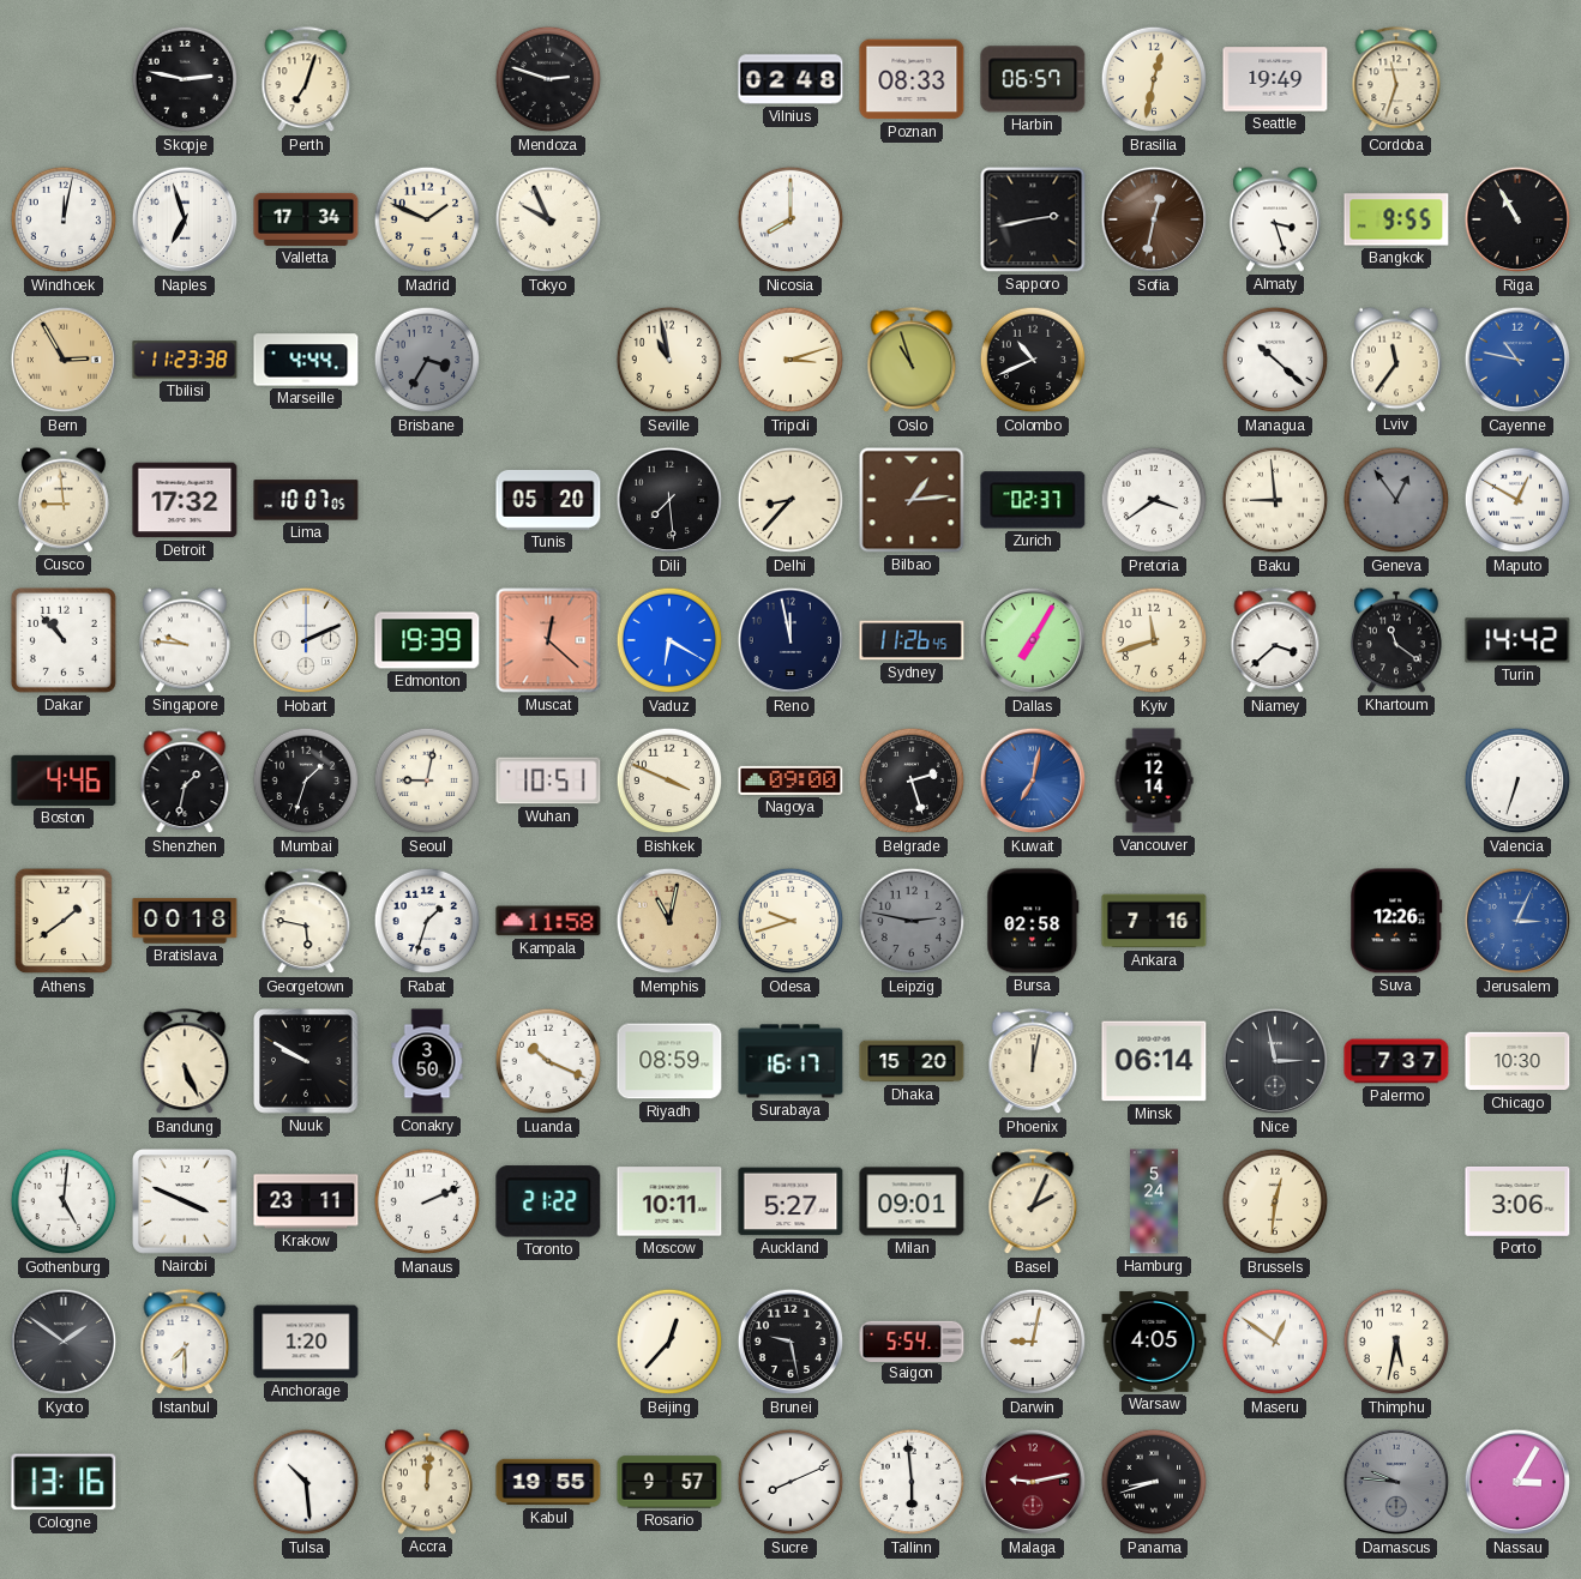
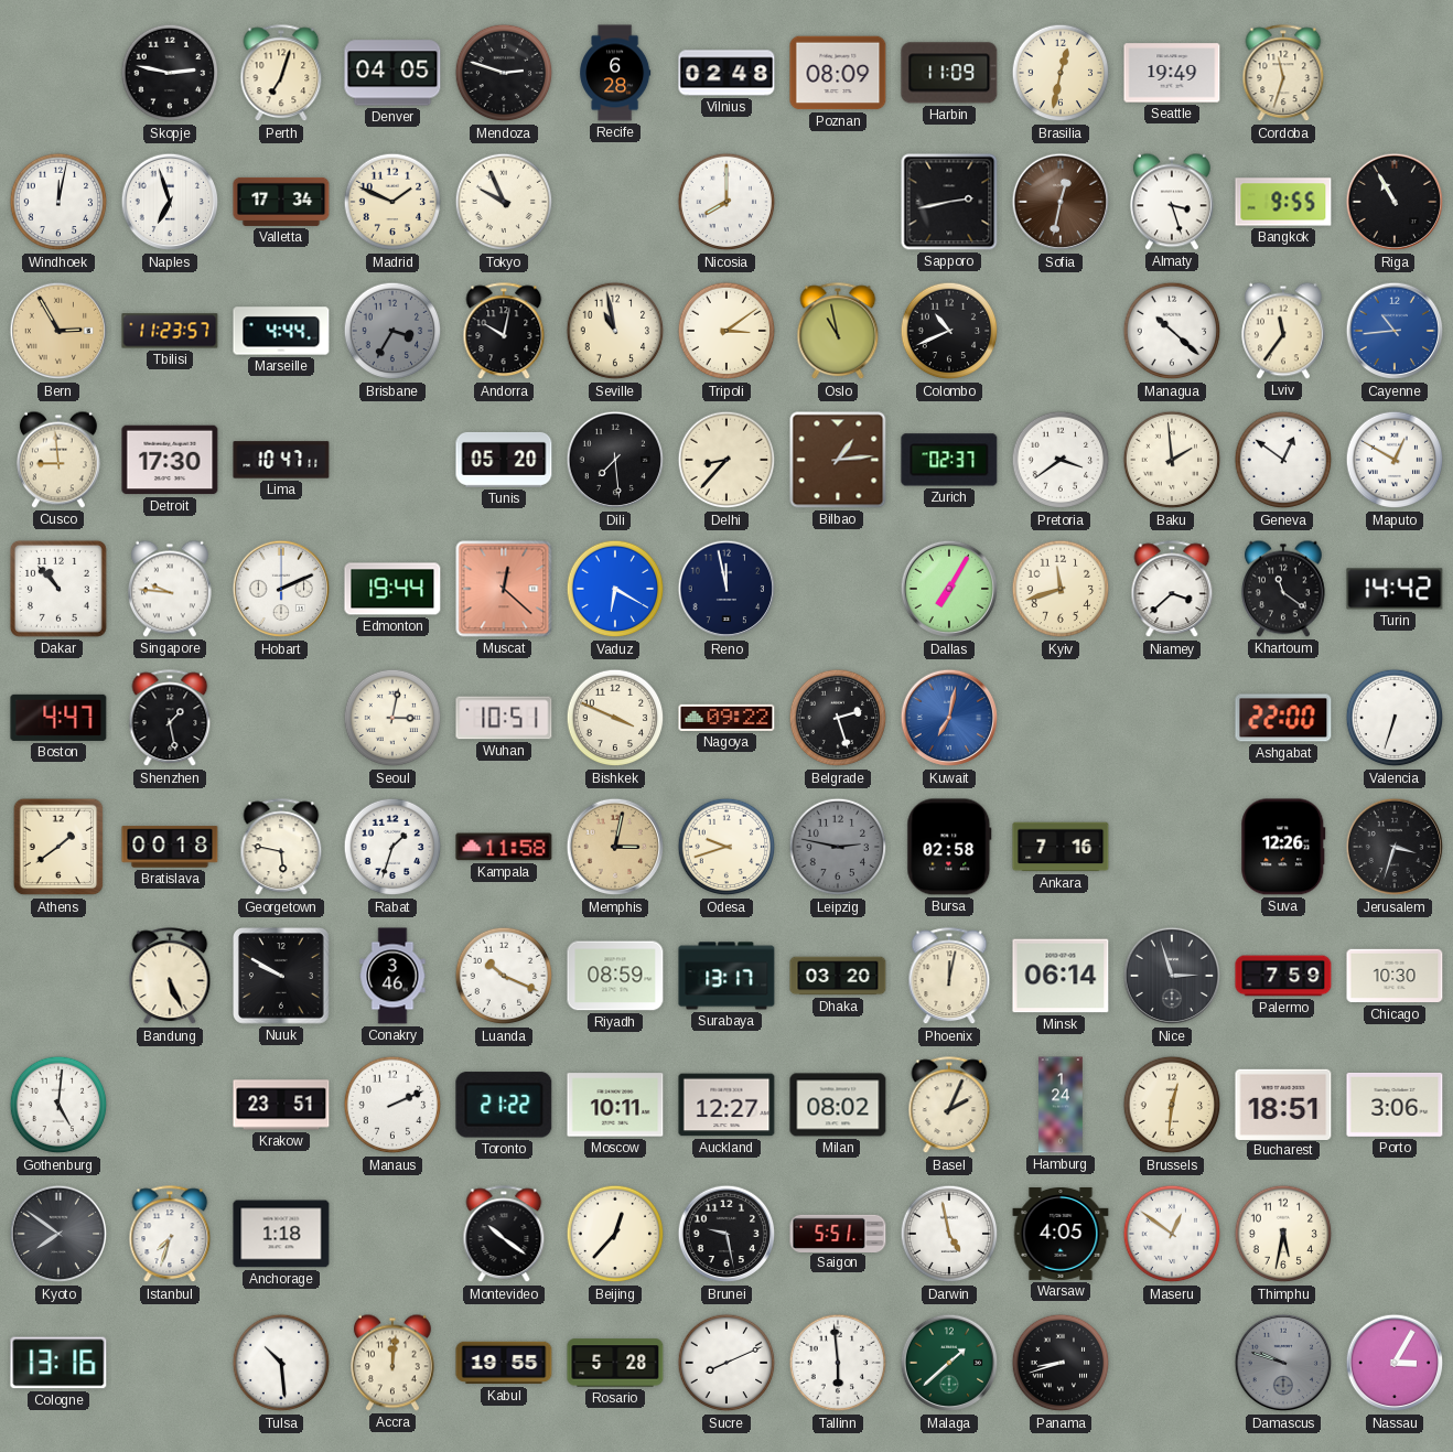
Denver: none -> 04:05 (392, 73)
Recife: none -> 6:28 (615, 73)
Poznan: 08:33 -> 08:09 (838, 73)
Harbin: 06:57 -> 11:09 (949, 73)
Tbilisi: 11:23:38 -> 11:23:57 (170, 331)
Andorra: none -> 10:02 (504, 332)
Tripoli: 3:12 -> 3:09 (726, 331)
Oslo: 10:57 -> 10:58 (838, 332)
Cayenne: 10:47 -> 10:44 (1395, 331)
Detroit: 17:32 -> 17:30 (170, 460)
Lima: 10:07 -> 10:47 (281, 460)
Baku: 8:59 -> 1:59 (1172, 460)
Geneva: 12:54 -> 12:51 (1283, 460)
Geneva dial: grey -> white (1283, 460)
Edmonton: 19:39 -> 19:44 (392, 589)
Sydney: 11:26 -> none (912, 640)
Boston: 4:46 -> 4:47 (58, 718)
Shenzhen: 1:32 -> 1:28 (170, 719)
Mumbai: 1:33 -> none (306, 781)
Seoul: 9:02 -> 3:02 (392, 718)
Nagoya: 09:00 -> 09:22 (726, 718)
Vancouver: 12:14 -> none (1154, 781)
Ashgabat: none -> 22:00 (1283, 718)
Memphis: 11:02 -> 3:02 (615, 847)
Jerusalem: 3:04 -> 3:33 (1395, 847)
Jerusalem dial: blue -> black (1395, 847)
Conakry: 3:50 -> 3:46 (392, 976)
Surabaya: 16:17 -> 13:17 (726, 976)
Dhaka: 15:20 -> 03:20 (838, 976)
Nice: 2:58 -> 2:57 (1172, 976)
Palermo: 7:37 -> 7:59 (1283, 976)
Nairobi: 3:49 -> none (186, 1203)
Krakow: 23:11 -> 23:51 (281, 1105)
Auckland: 5:27 -> 12:27 (726, 1105)
Milan: 09:01 -> 08:02 (838, 1105)
Hamburg: 5:24 -> 1:24 (1061, 1105)
Bucharest: none -> 18:51 (1283, 1104)
Kyoto: 1:51 -> 7:51 (58, 1234)
Istanbul: 7:30 -> 7:33 (170, 1235)
Anchorage: 1:20 -> 1:18 (281, 1234)
Montevideo: none -> 10:21 (504, 1235)
Saigon: 5:54 -> 5:51 (838, 1233)
Darwin: 9:02 -> 4:58 (949, 1234)
Rosario: 9:57 -> 5:28 (615, 1363)
Malaga: 9:13 -> 1:38 (949, 1363)
Malaga dial: burgundy -> green (949, 1363)
Damascus: 9:46 -> 9:48 (1283, 1363)
